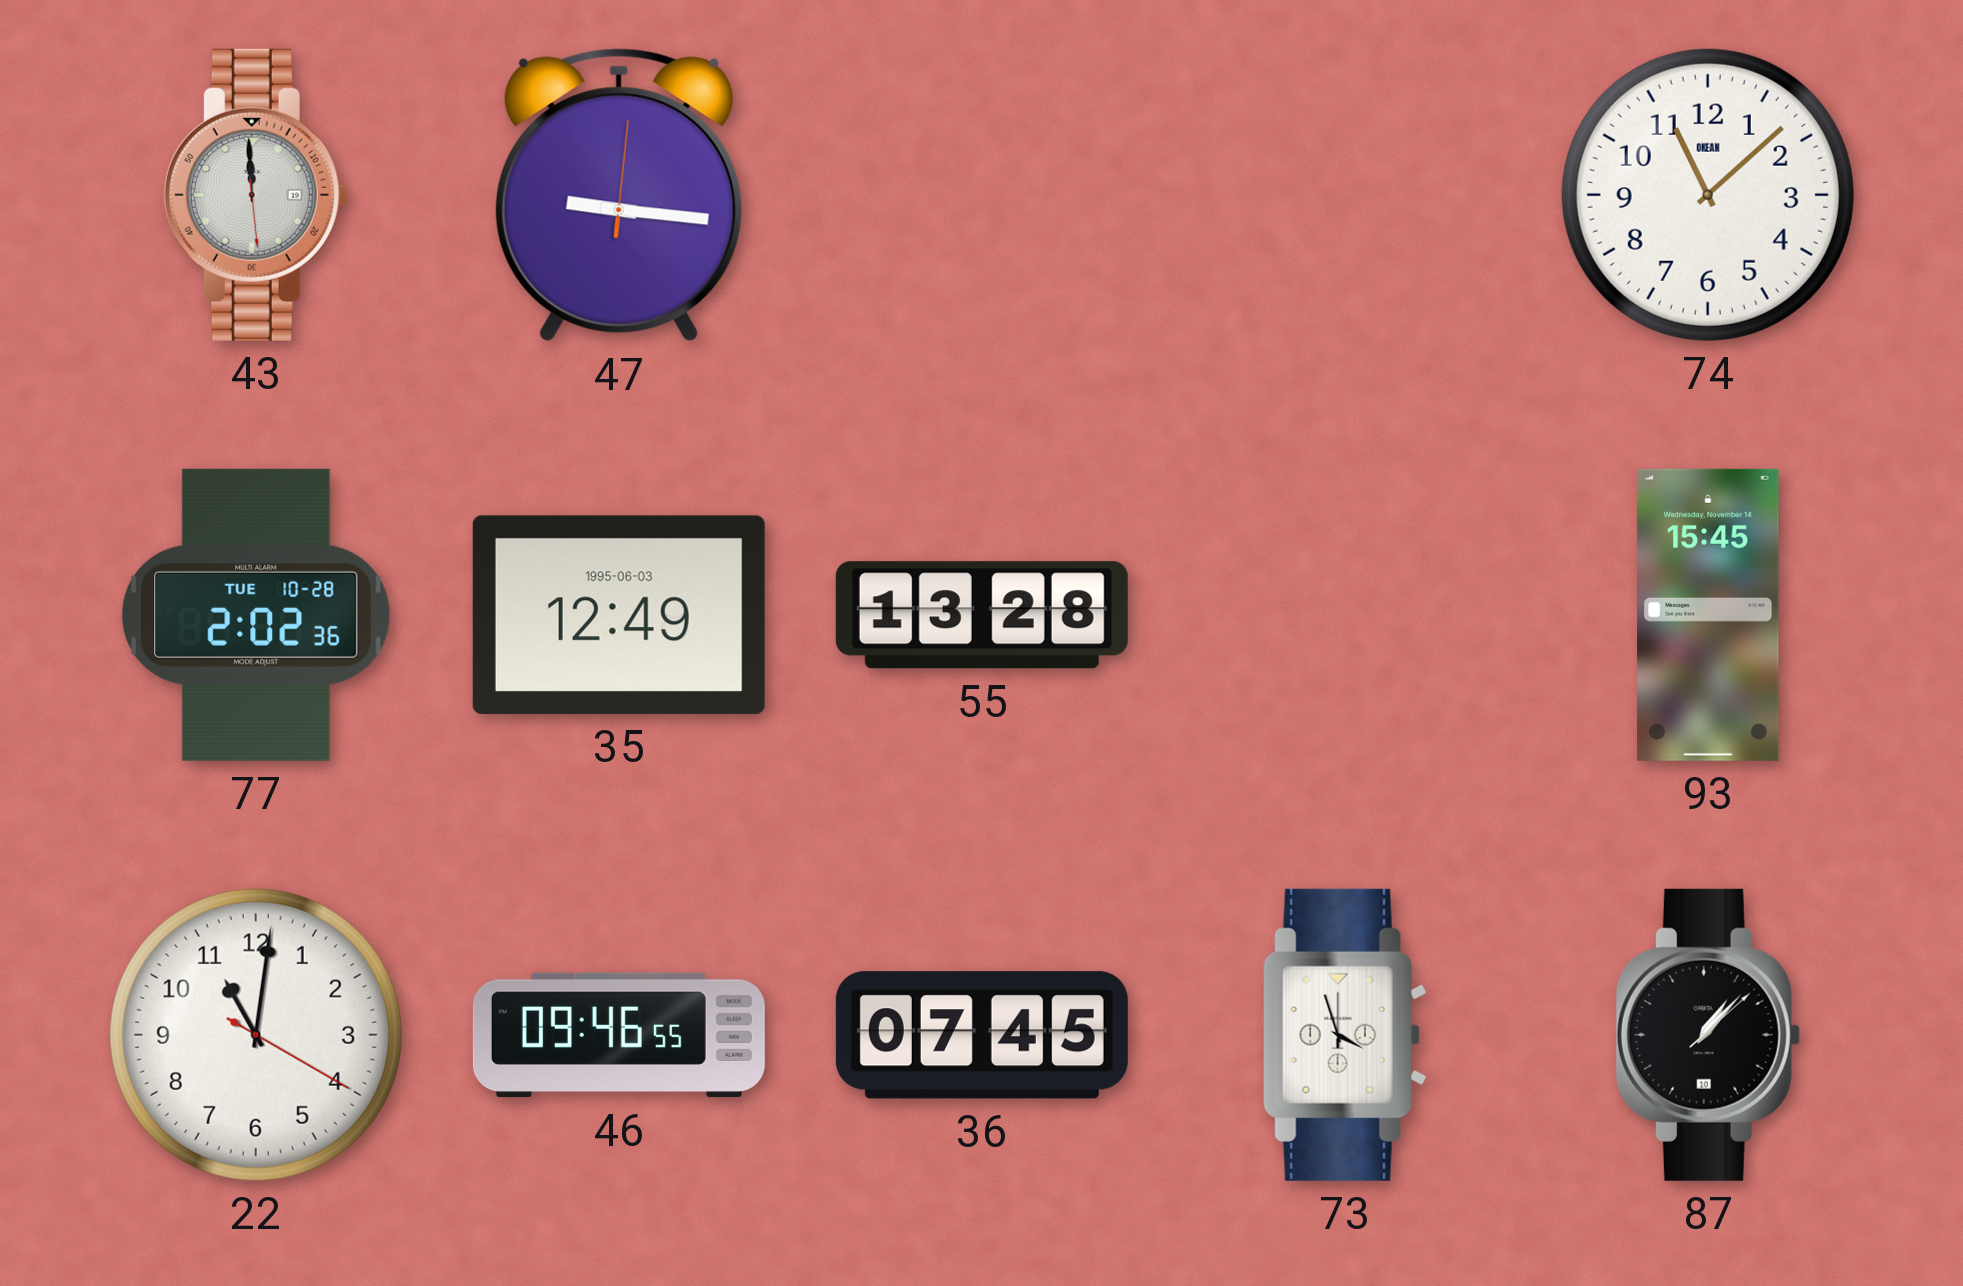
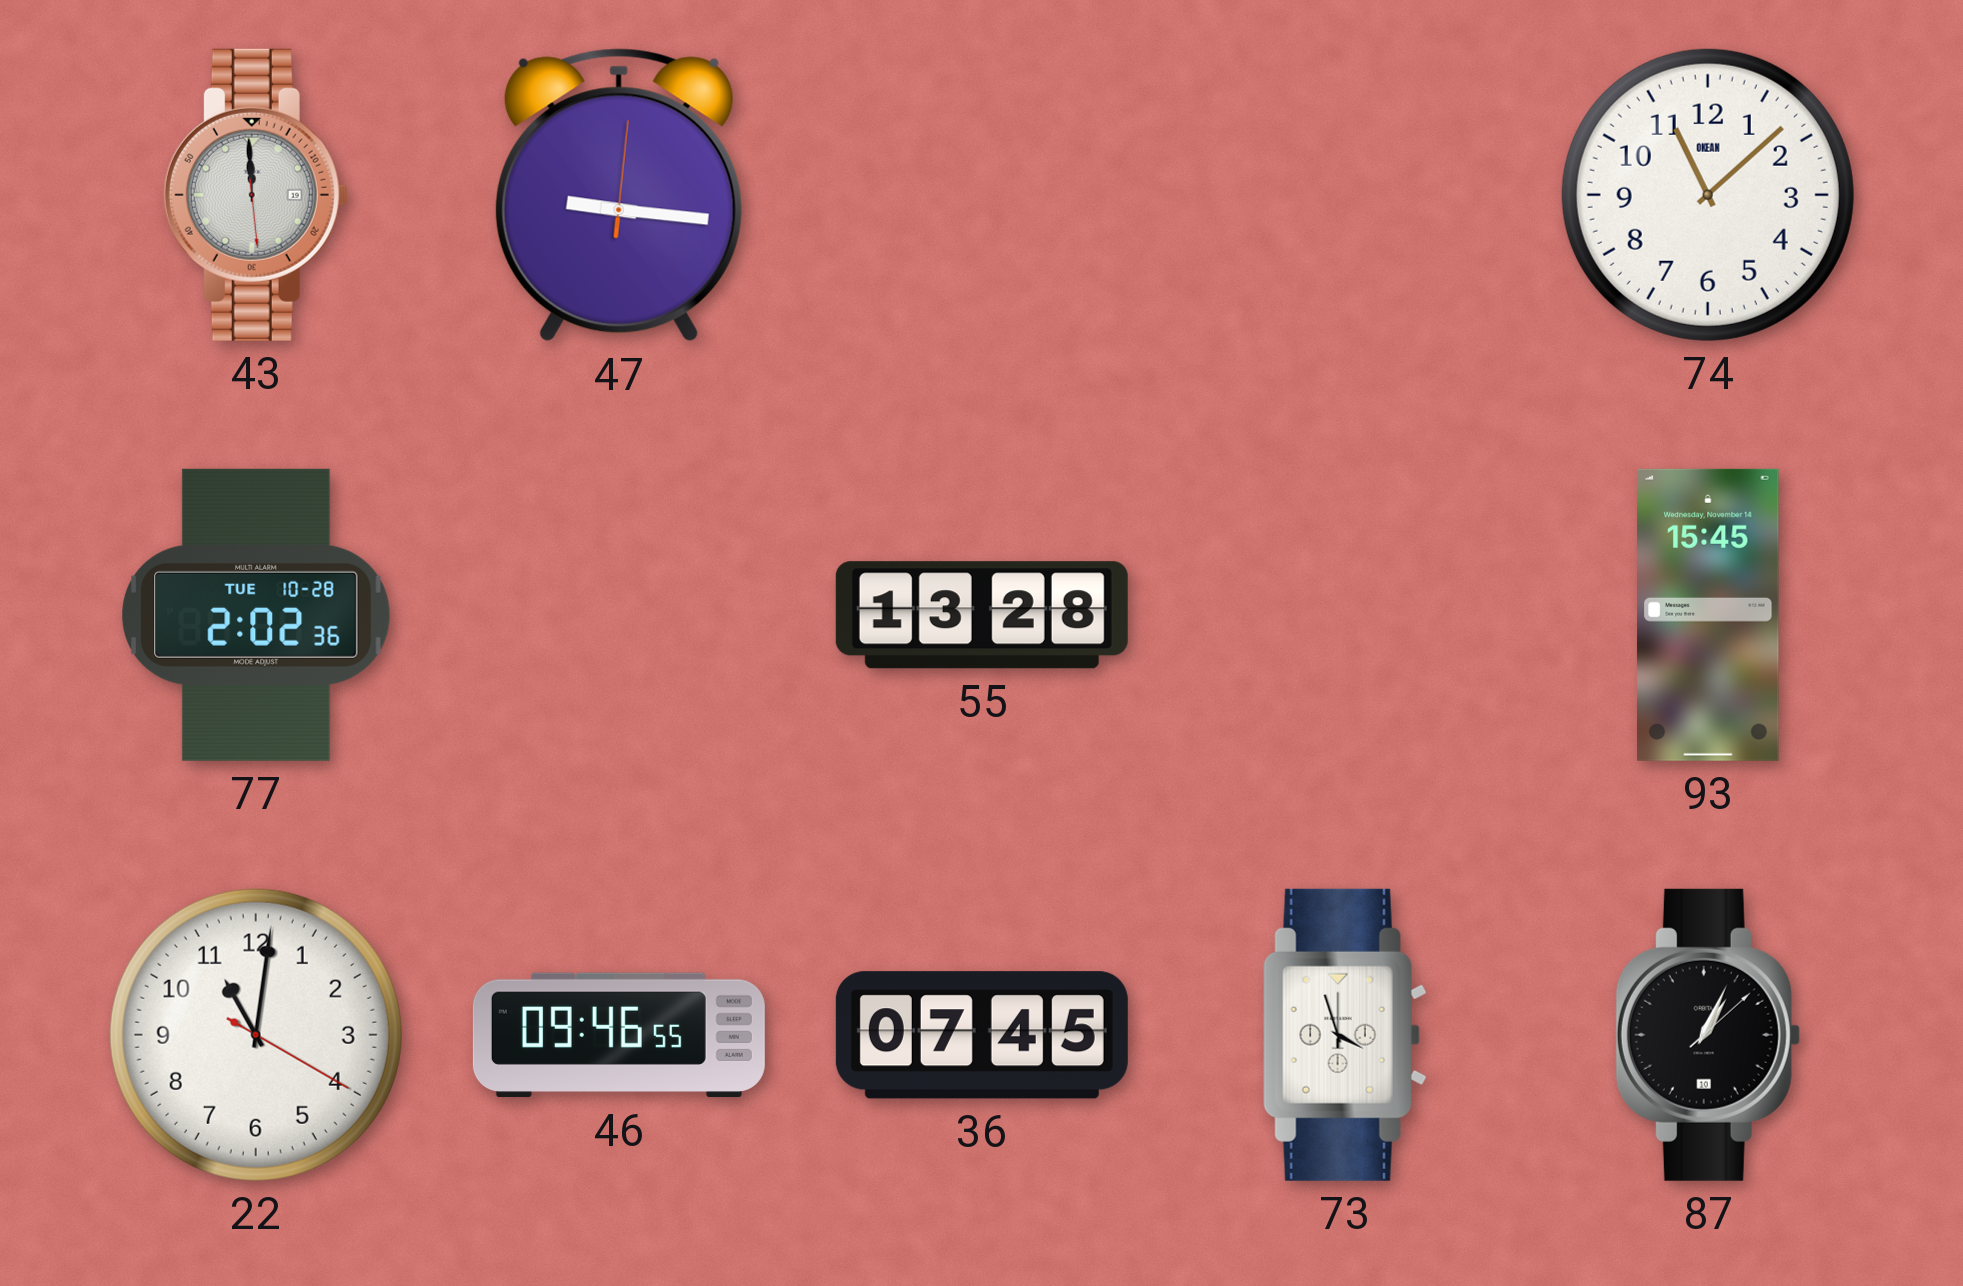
35: 12:49 -> none (619, 615)
87: 1:07 -> 1:04 (1708, 1035)
